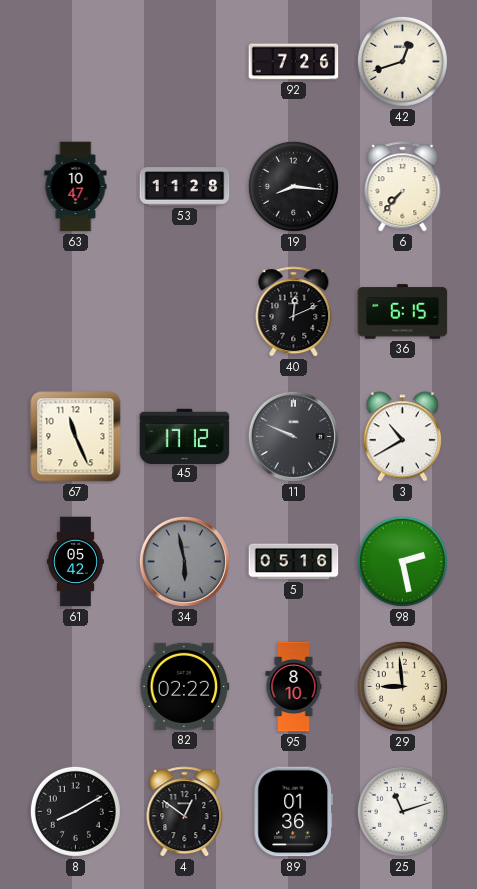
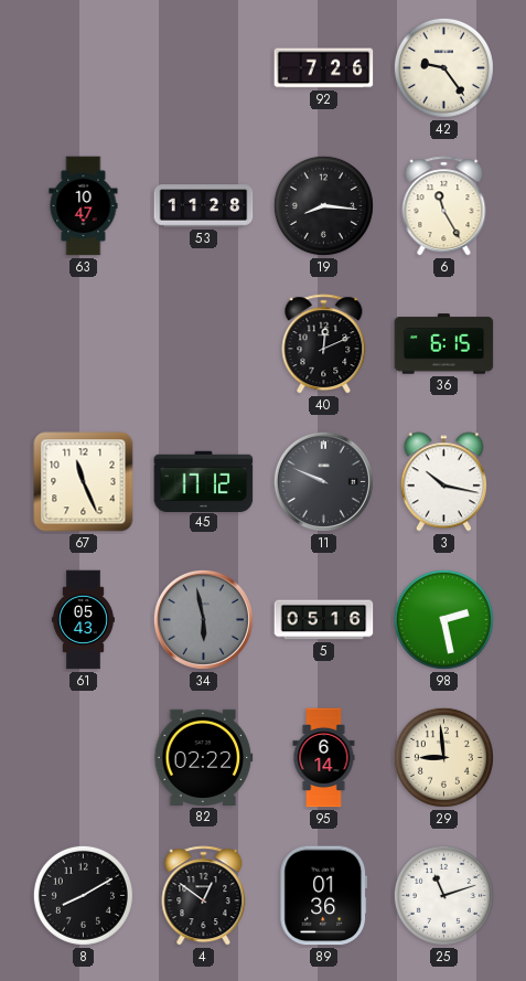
42: 12:42 -> 9:24 (443, 67)
6: 7:37 -> 11:25 (444, 206)
3: 10:40 -> 10:17 (443, 482)
61: 05:42 -> 05:43 (83, 620)
95: 8:10 -> 6:14 (324, 758)
